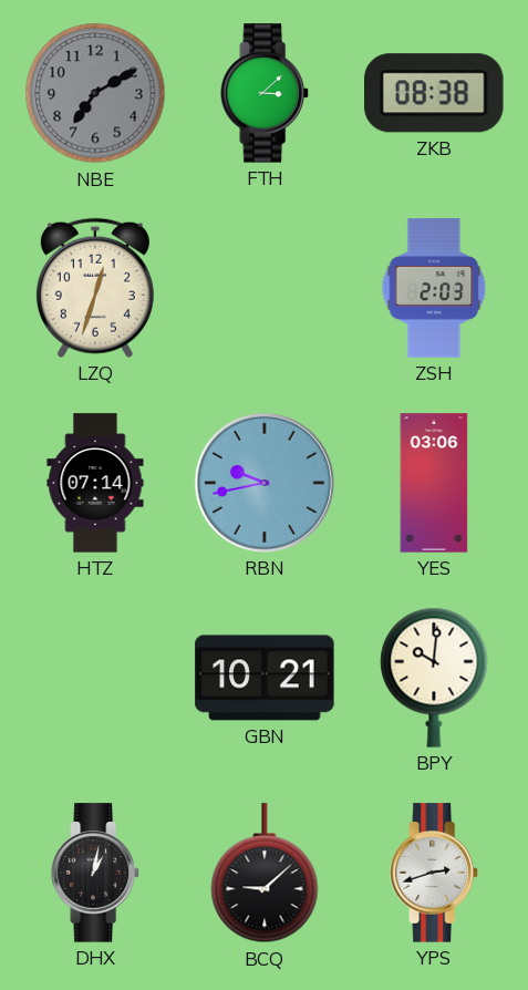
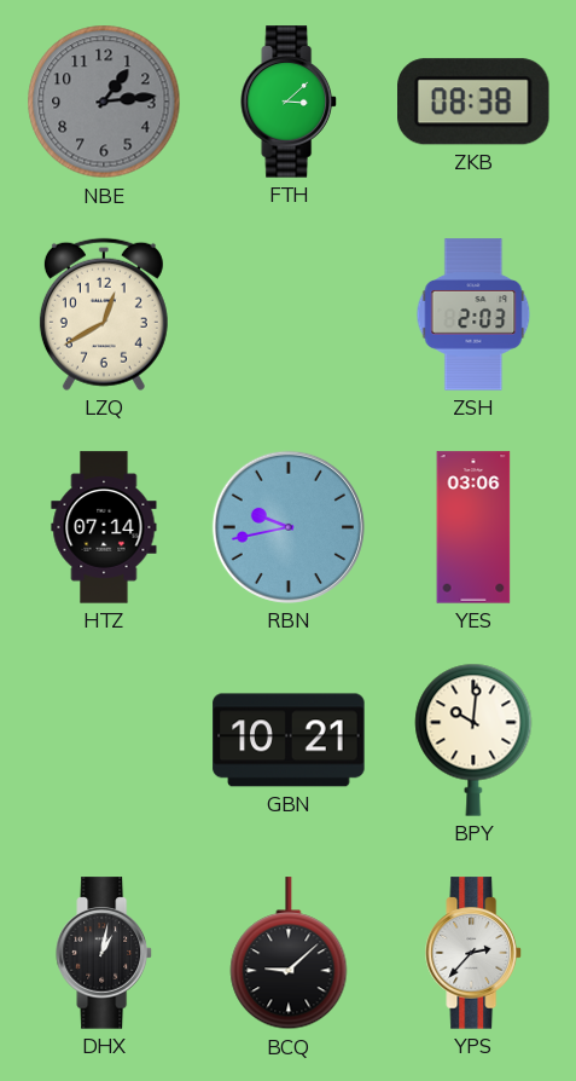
NBE: 7:10 -> 1:14 (104, 102)
LZQ: 12:33 -> 12:40 (104, 314)
YPS: 2:42 -> 2:37 (473, 953)
